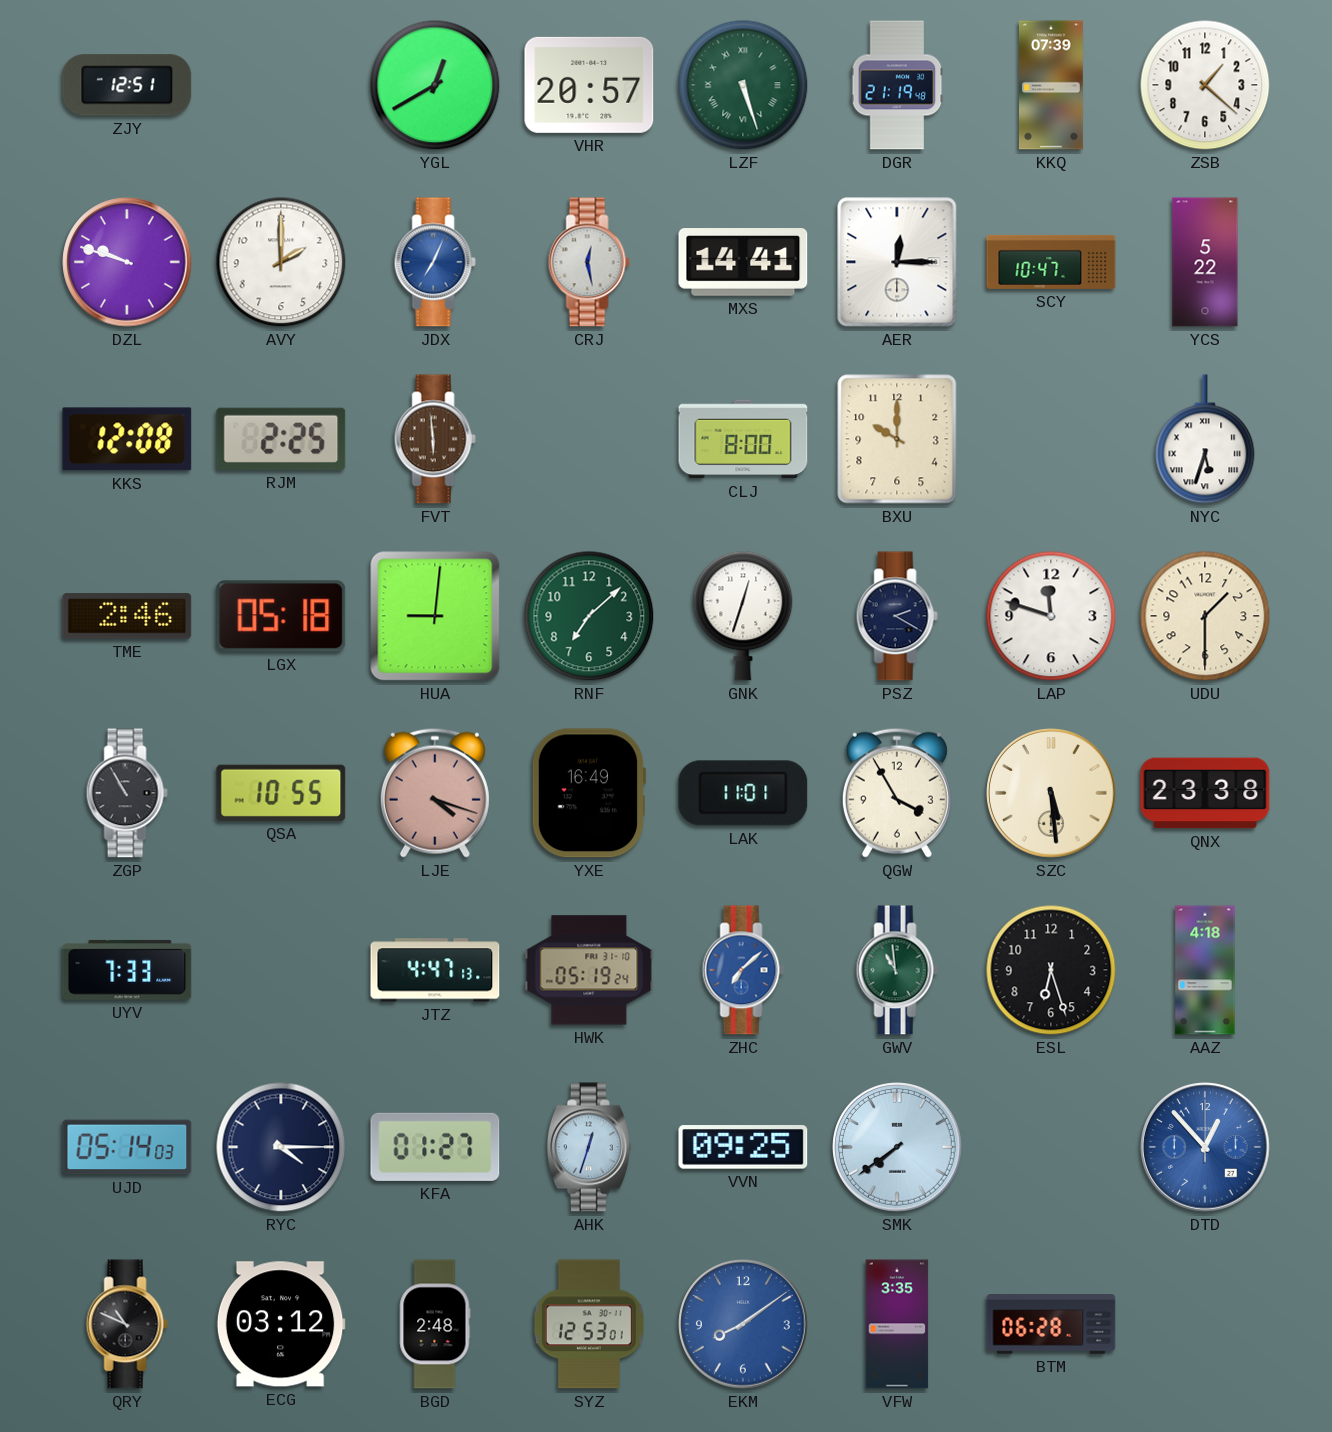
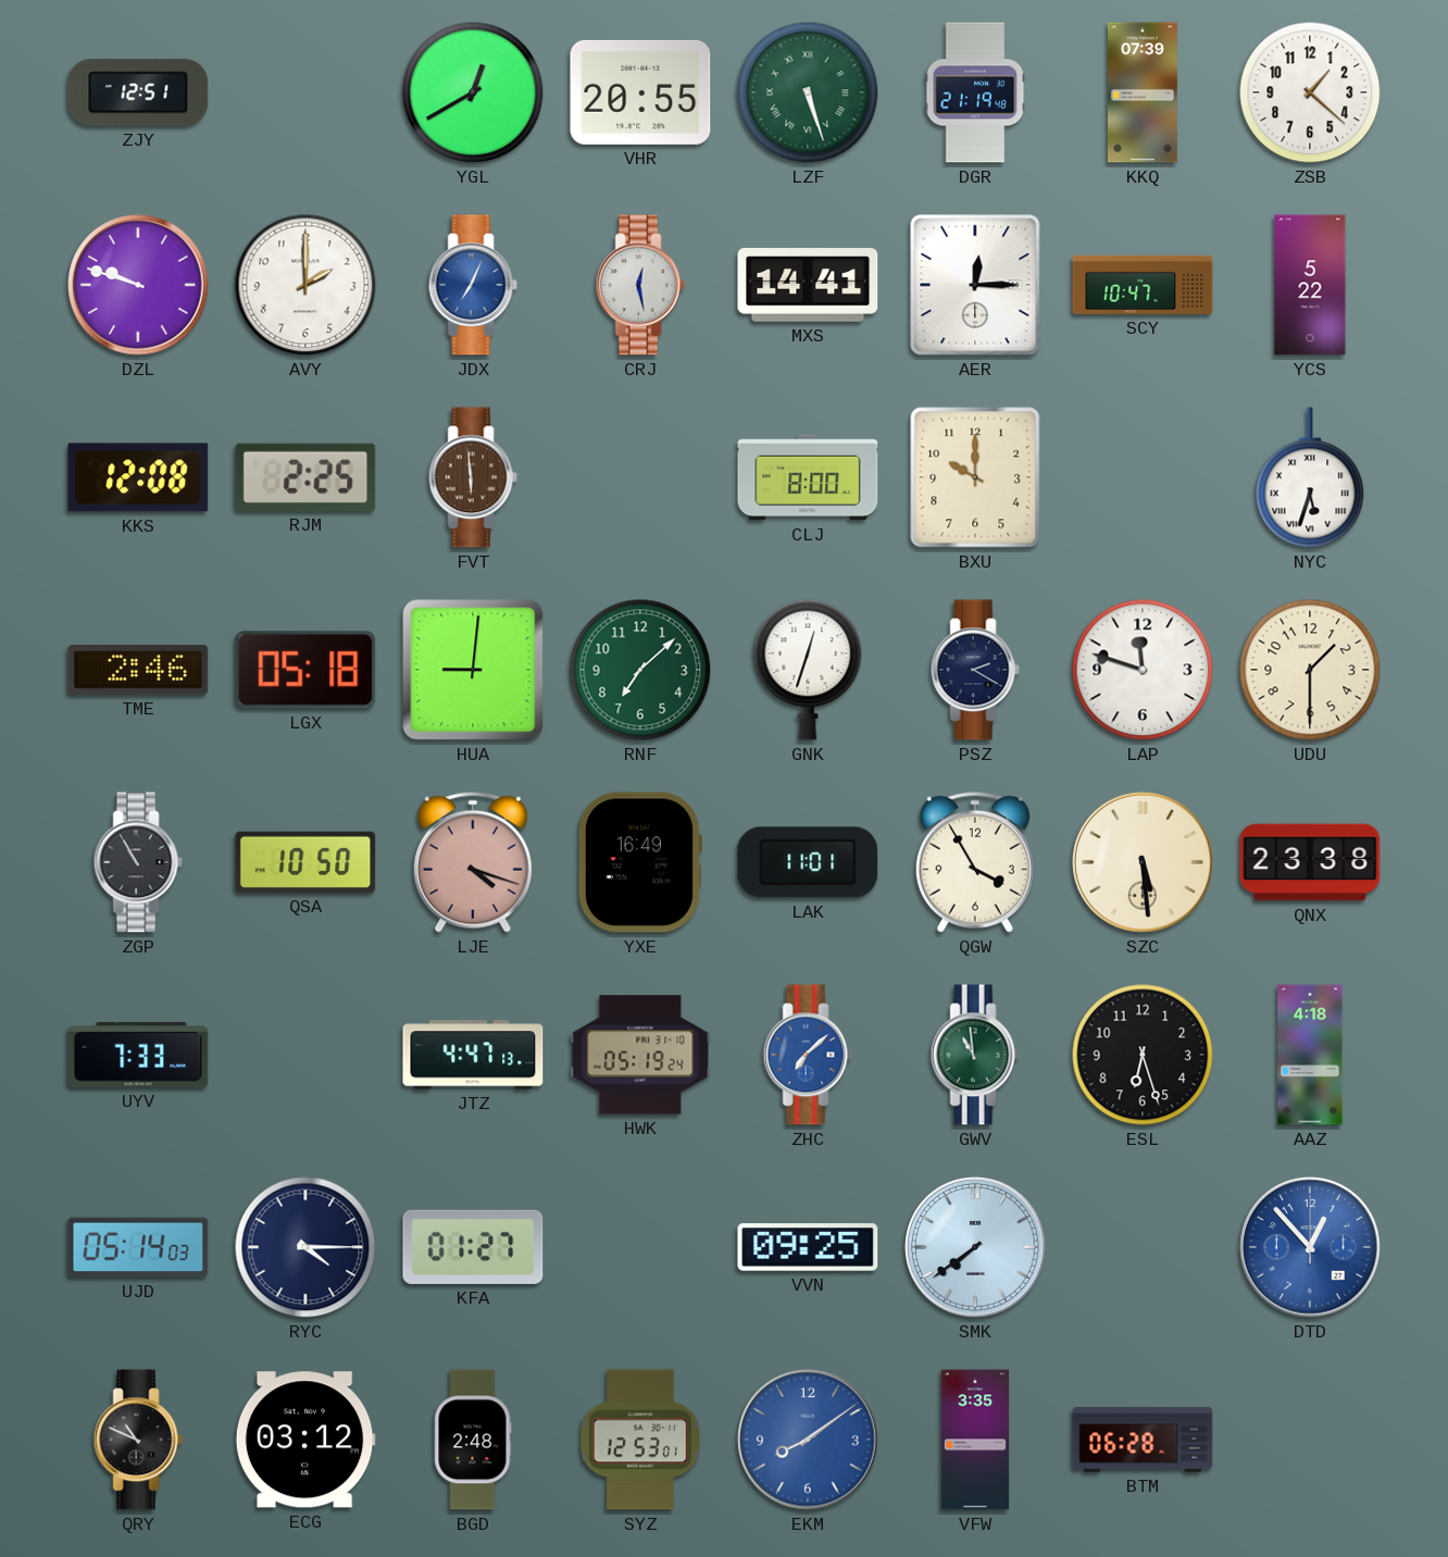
VHR: 20:57 -> 20:55 (640, 92)
QSA: 10:55 -> 10:50 (305, 862)
AHK: 12:33 -> none (589, 1147)
